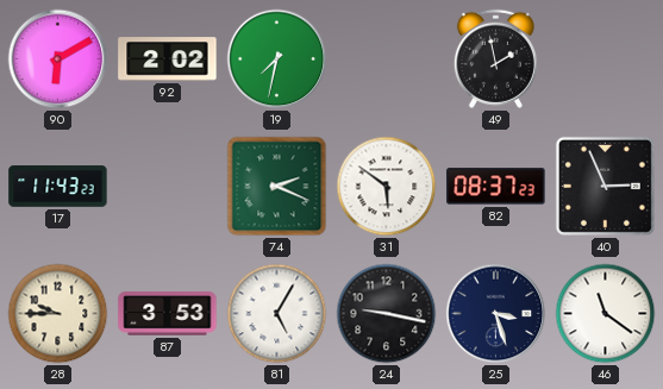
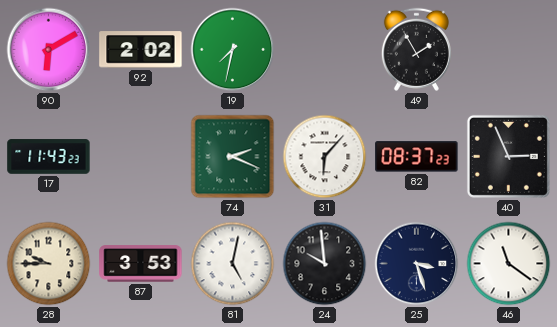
49: 1:58 -> 1:55 (416, 49)
31: 5:51 -> 6:07 (325, 157)
81: 5:05 -> 5:02 (233, 264)
24: 9:17 -> 9:59 (325, 264)
